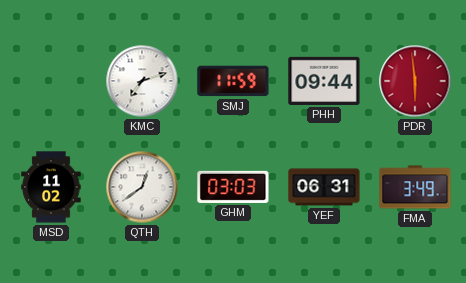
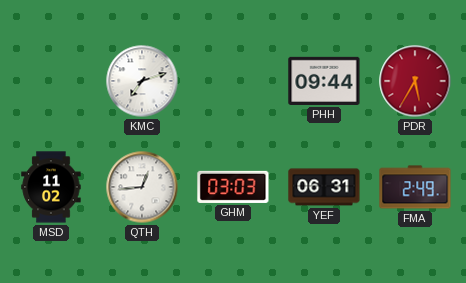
SMJ: 11:59 -> none (233, 81)
PDR: 5:59 -> 5:35 (415, 81)
QTH: 12:39 -> 12:44 (142, 187)
FMA: 3:49 -> 2:49 (415, 187)
